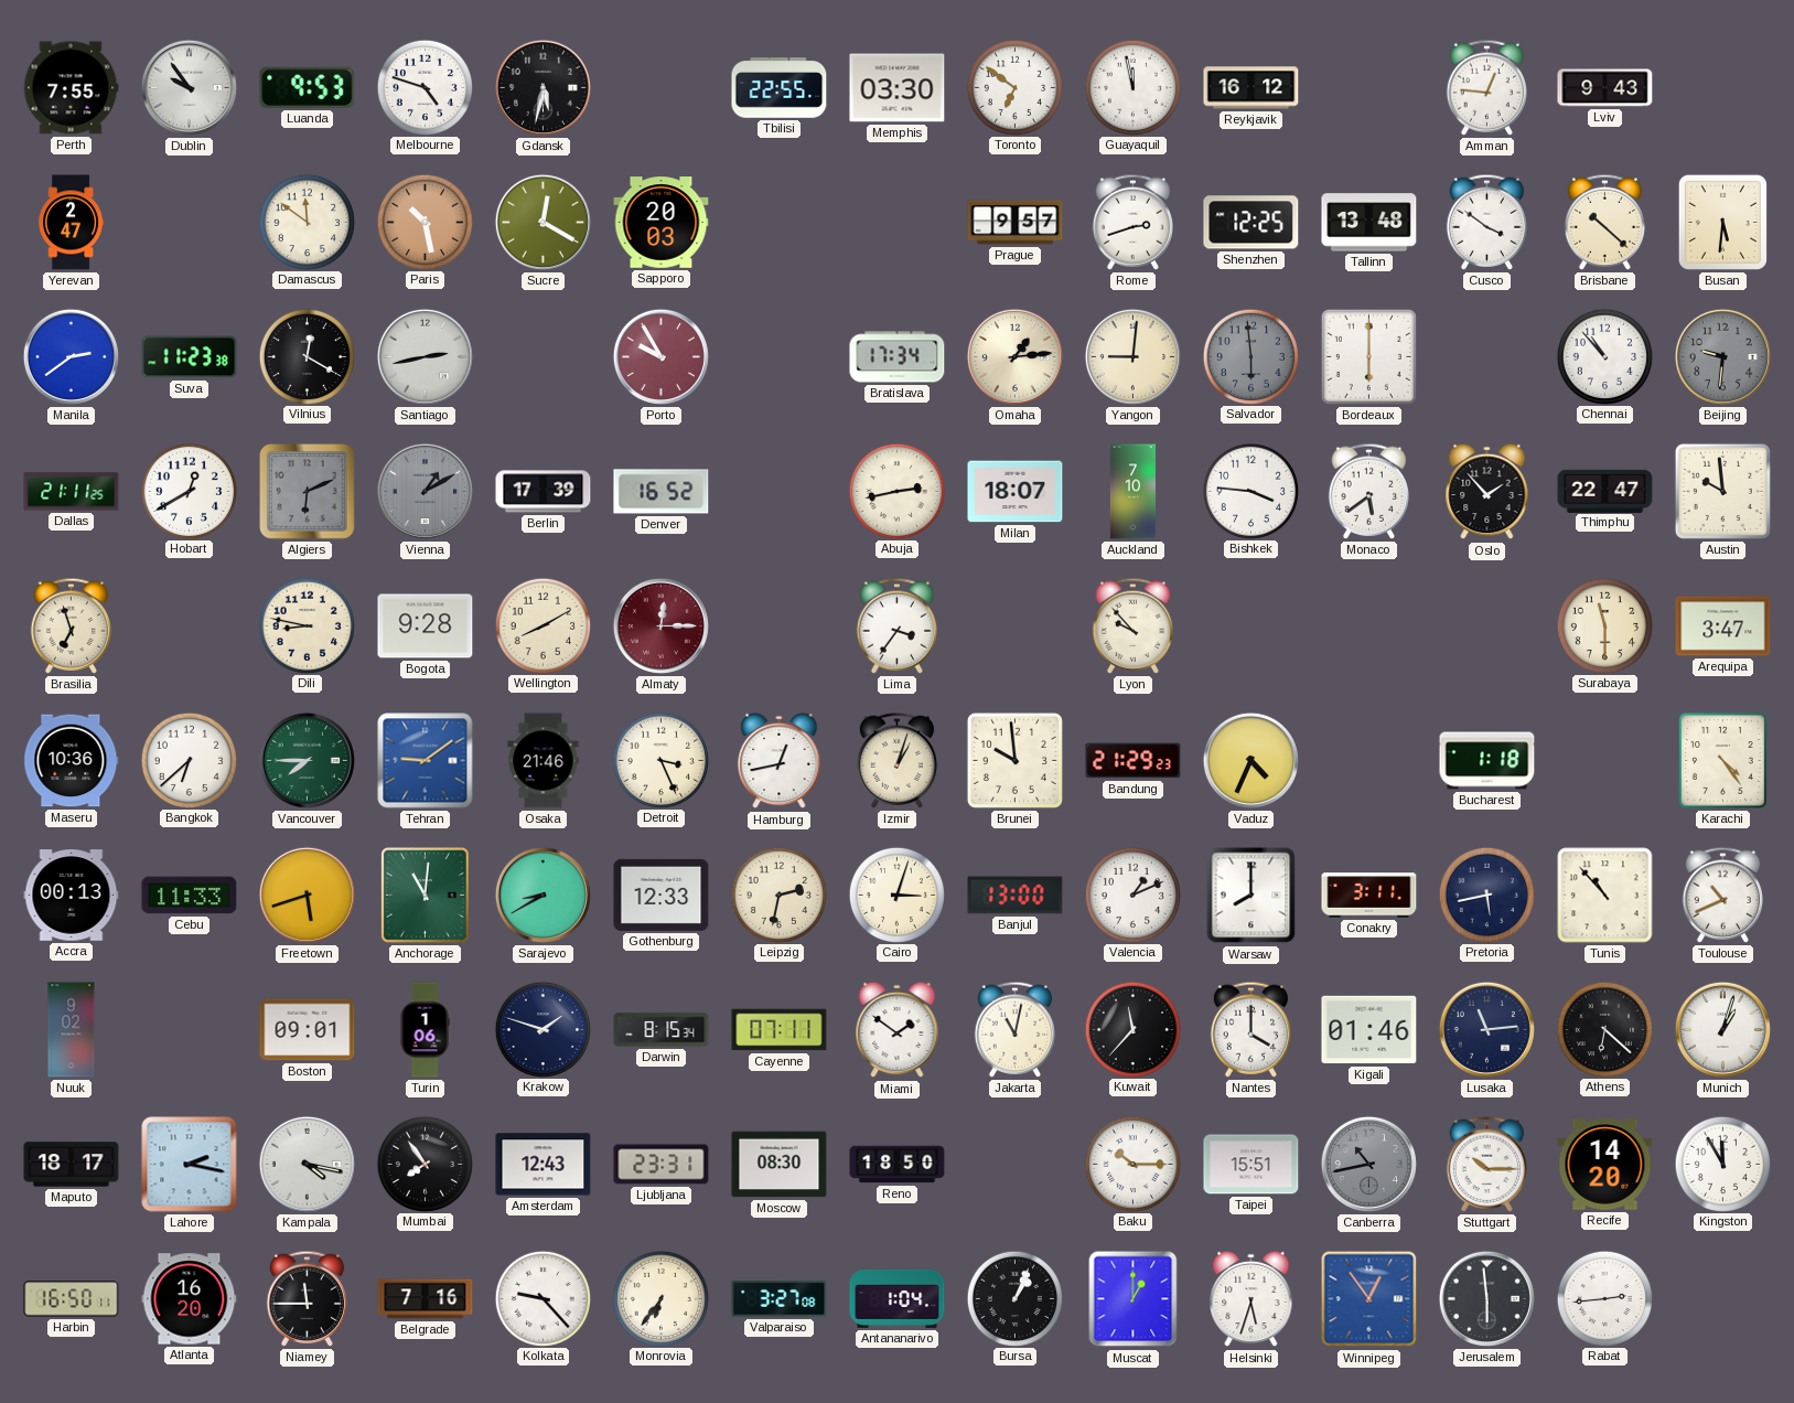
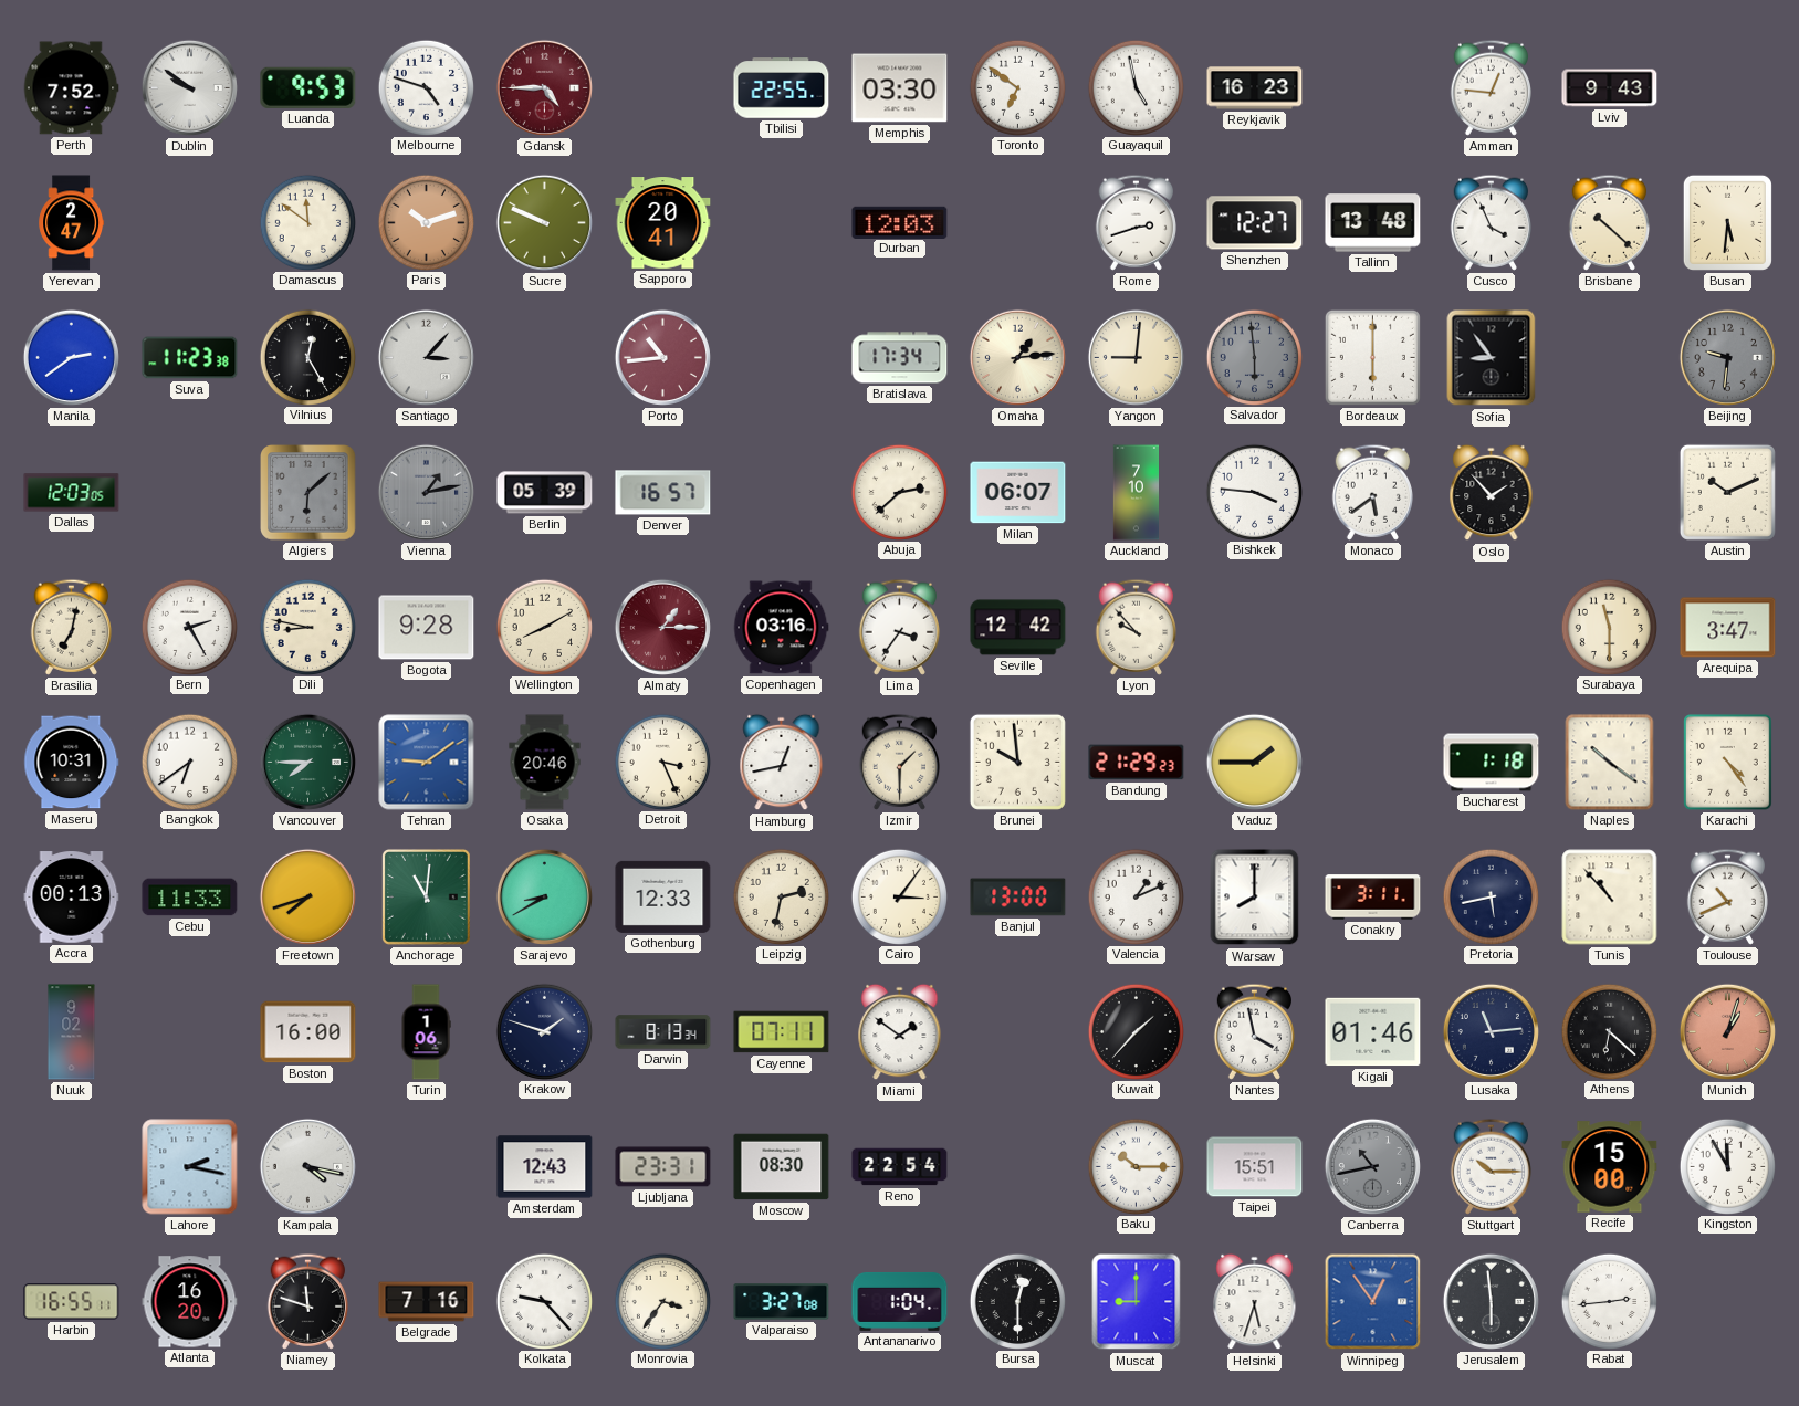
Perth: 7:55 -> 7:52 (71, 88)
Dublin: 9:54 -> 9:51 (189, 87)
Gdansk: 5:32 -> 4:45 (544, 87)
Gdansk dial: black -> burgundy (544, 87)
Guayaquil: 11:58 -> 4:58 (1136, 87)
Reykjavik: 16:12 -> 16:23 (1255, 88)
Paris: 10:28 -> 10:12 (426, 222)
Sucre: 12:20 -> 9:49 (544, 222)
Sapporo: 20:03 -> 20:41 (663, 223)
Durban: none -> 12:03 (900, 222)
Prague: 9:57 -> none (1016, 223)
Shenzhen: 12:25 -> 12:27 (1255, 223)
Cusco: 3:51 -> 3:56 (1491, 222)
Vilnius: 12:20 -> 12:25 (307, 357)
Santiago: 2:43 -> 3:07 (426, 357)
Porto: 9:55 -> 10:44 (662, 357)
Sofia: none -> 8:54 (1492, 358)
Chennai: 10:53 -> none (1604, 356)
Dallas: 21:11 -> 12:03 (72, 493)
Hobart: 12:40 -> none (189, 491)
Algiers: 6:11 -> 6:08 (308, 493)
Vienna: 1:10 -> 1:13 (426, 492)
Berlin: 17:39 -> 05:39 (545, 493)
Denver: 16:52 -> 16:57 (663, 493)
Abuja: 2:43 -> 2:38 (899, 492)
Milan: 18:07 -> 06:07 (1018, 493)
Thimphu: 22:47 -> none (1605, 491)
Austin: 9:59 -> 10:11 (1727, 492)
Brasilia: 6:57 -> 7:02 (71, 627)
Bern: none -> 2:25 (189, 627)
Almaty: 12:15 -> 1:15 (662, 627)
Copenhagen: none -> 03:16 (781, 628)
Seville: none -> 12:42 (1018, 628)
Maseru: 10:36 -> 10:31 (72, 763)
Bangkok: 6:38 -> 6:39 (189, 762)
Osaka: 21:46 -> 20:46 (545, 763)
Izmir: 1:03 -> 1:30 (899, 762)
Vaduz: 4:34 -> 1:45 (1254, 762)
Naples: none -> 10:21 (1610, 763)
Freetown: 5:42 -> 7:42 (307, 896)
Cairo: 3:03 -> 3:06 (899, 896)
Boston: 09:01 -> 16:00 (308, 1032)
Darwin: 8:15 -> 8:13 (663, 1032)
Jakarta: 11:02 -> none (1014, 1029)
Kuwait: 11:37 -> 1:37 (1136, 1031)
Nantes: 4:00 -> 3:58 (1254, 1031)
Munich dial: white -> salmon (1727, 1031)
Maputo: 18:17 -> none (72, 1165)
Mumbai: 7:54 -> none (425, 1164)
Reno: 18:50 -> 22:54 (900, 1167)
Recife: 14:20 -> 15:00 (1610, 1167)
Harbin: 16:50 -> 16:55 (72, 1302)
Niamey: 11:45 -> 11:48 (307, 1301)
Monrovia: 6:36 -> 3:36 (662, 1301)
Bursa: 1:04 -> 12:30 (1017, 1301)
Muscat: 1:00 -> 9:00 (1137, 1302)
